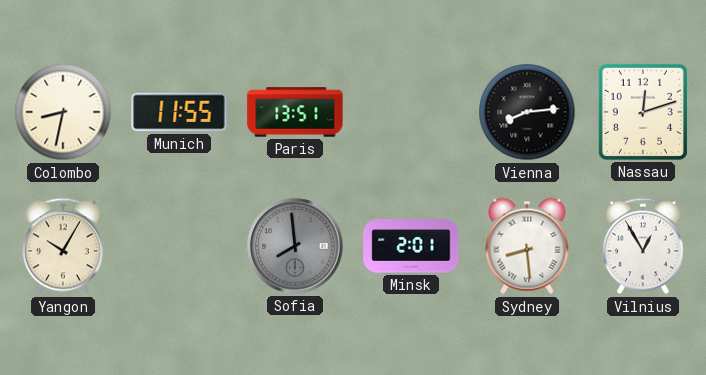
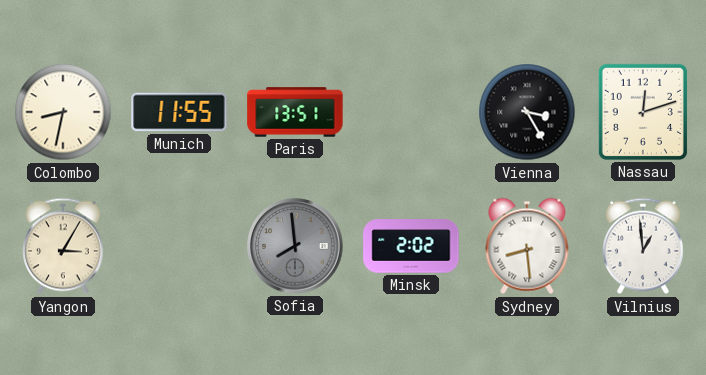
Vienna: 8:14 -> 3:25 (527, 112)
Yangon: 10:05 -> 3:05 (64, 246)
Minsk: 2:01 -> 2:02 (411, 246)
Vilnius: 12:55 -> 12:59 (644, 246)
